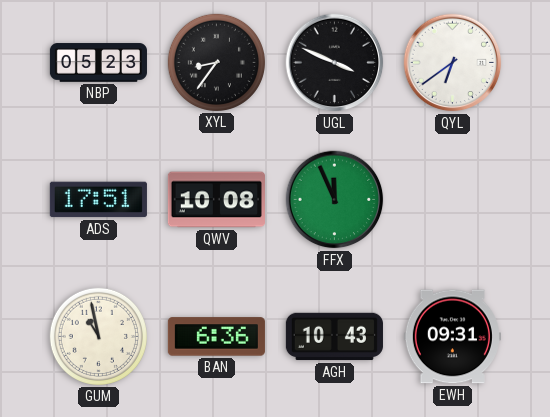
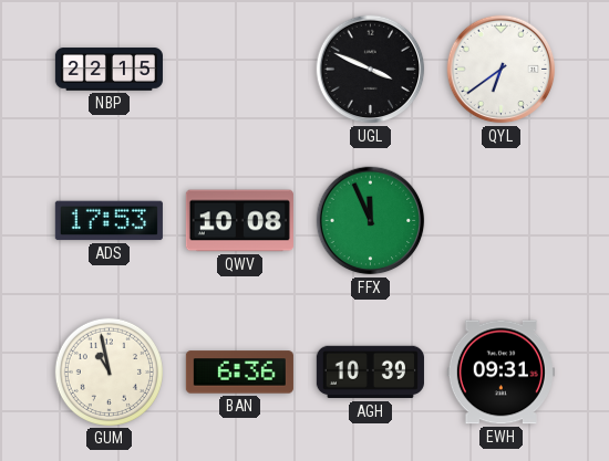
NBP: 05:23 -> 22:15 (109, 70)
XYL: 8:36 -> none (216, 62)
ADS: 17:51 -> 17:53 (109, 221)
AGH: 10:43 -> 10:39 (370, 373)
